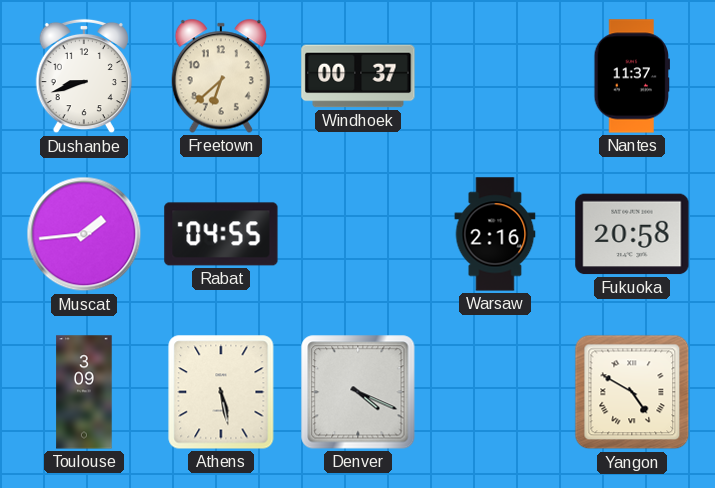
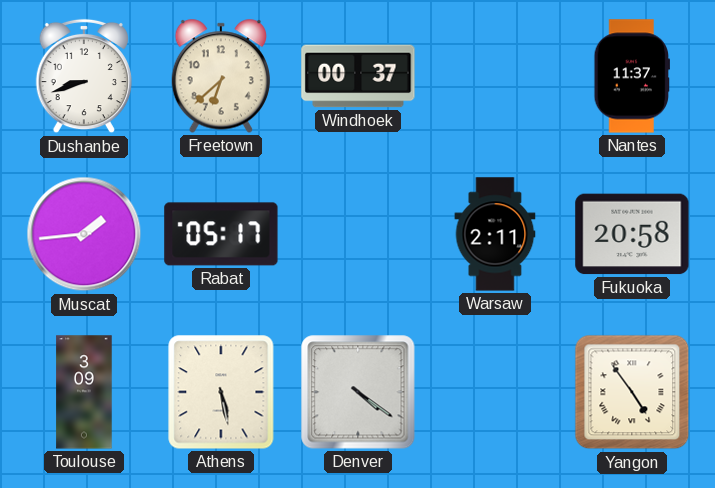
Rabat: 04:55 -> 05:17 (221, 234)
Warsaw: 2:16 -> 2:11 (495, 234)
Denver: 4:19 -> 4:21 (358, 392)
Yangon: 4:50 -> 4:54 (632, 392)
